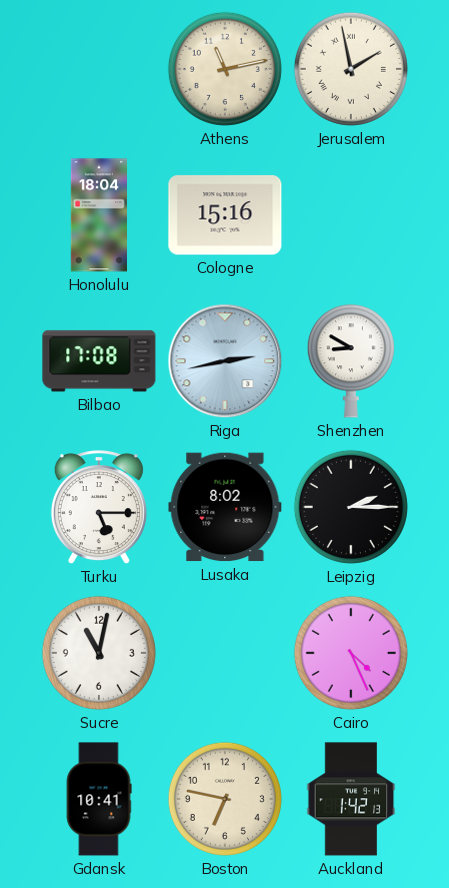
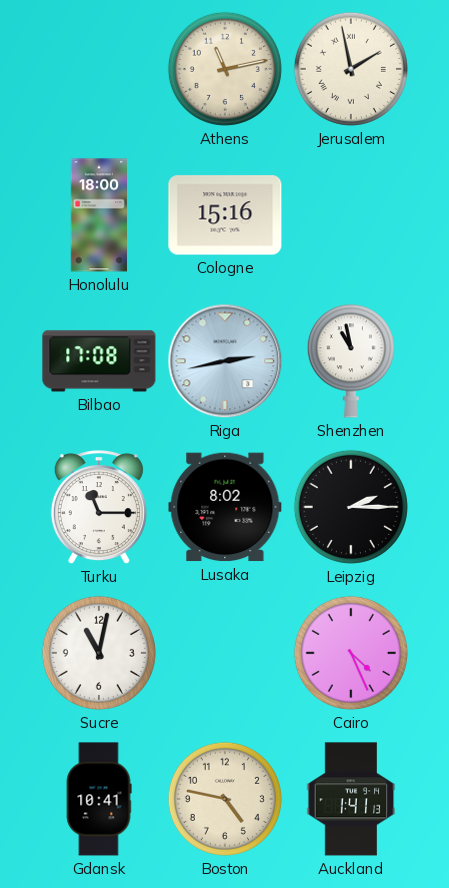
Honolulu: 18:04 -> 18:00 (98, 215)
Shenzhen: 8:50 -> 10:58 (351, 361)
Turku: 5:15 -> 11:15 (99, 508)
Boston: 6:47 -> 4:47 (225, 799)
Auckland: 1:42 -> 1:41 (351, 799)
